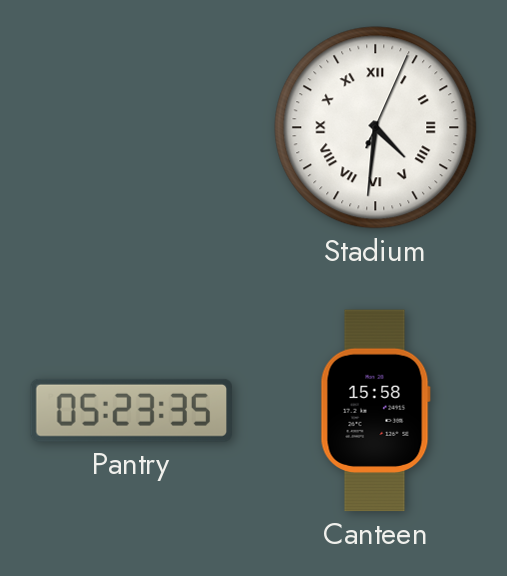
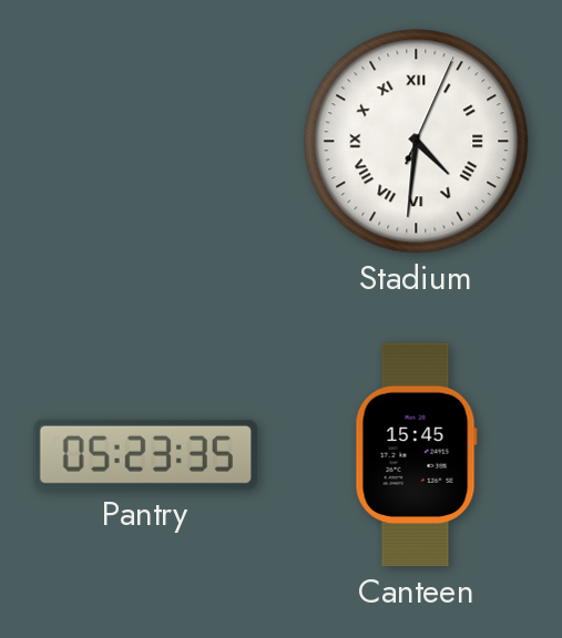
Canteen: 15:58 -> 15:45 (416, 455)
